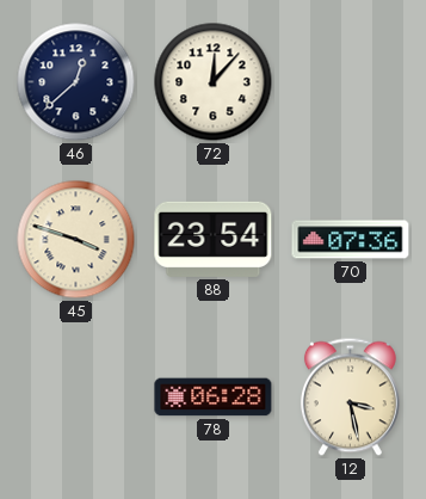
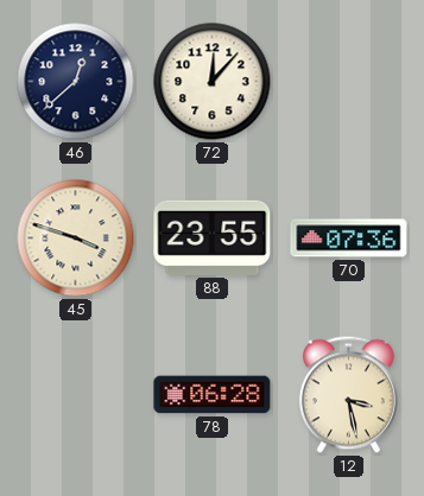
88: 23:54 -> 23:55 (213, 237)
